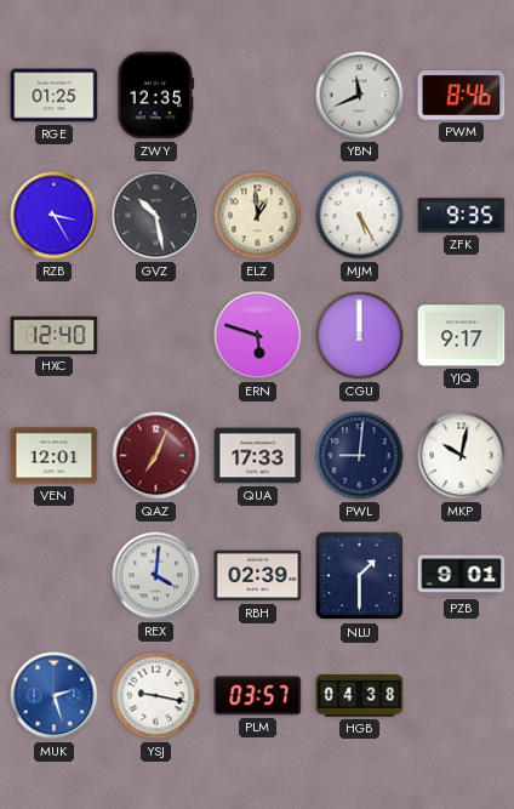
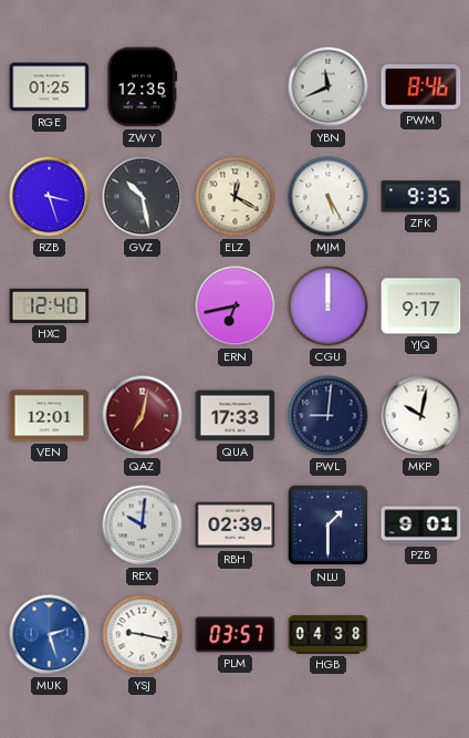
RZB: 3:25 -> 3:27 (50, 197)
ELZ: 12:59 -> 12:20 (236, 197)
ERN: 5:48 -> 6:43 (236, 306)
QAZ: 7:04 -> 7:02 (143, 416)
REX: 4:01 -> 10:01 (143, 526)
